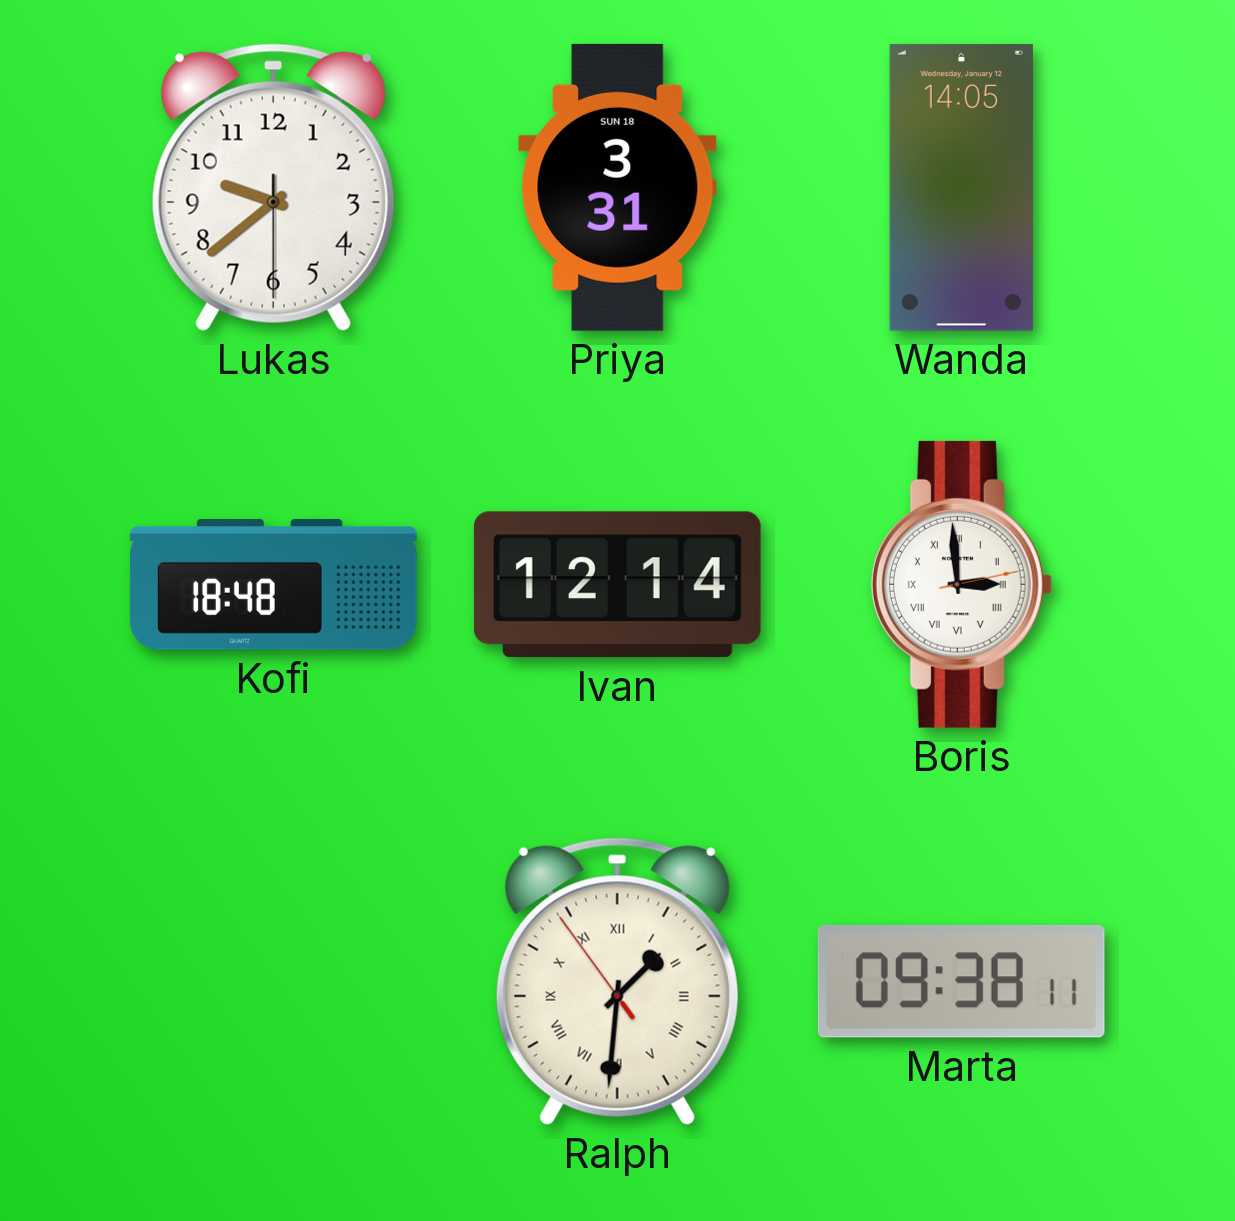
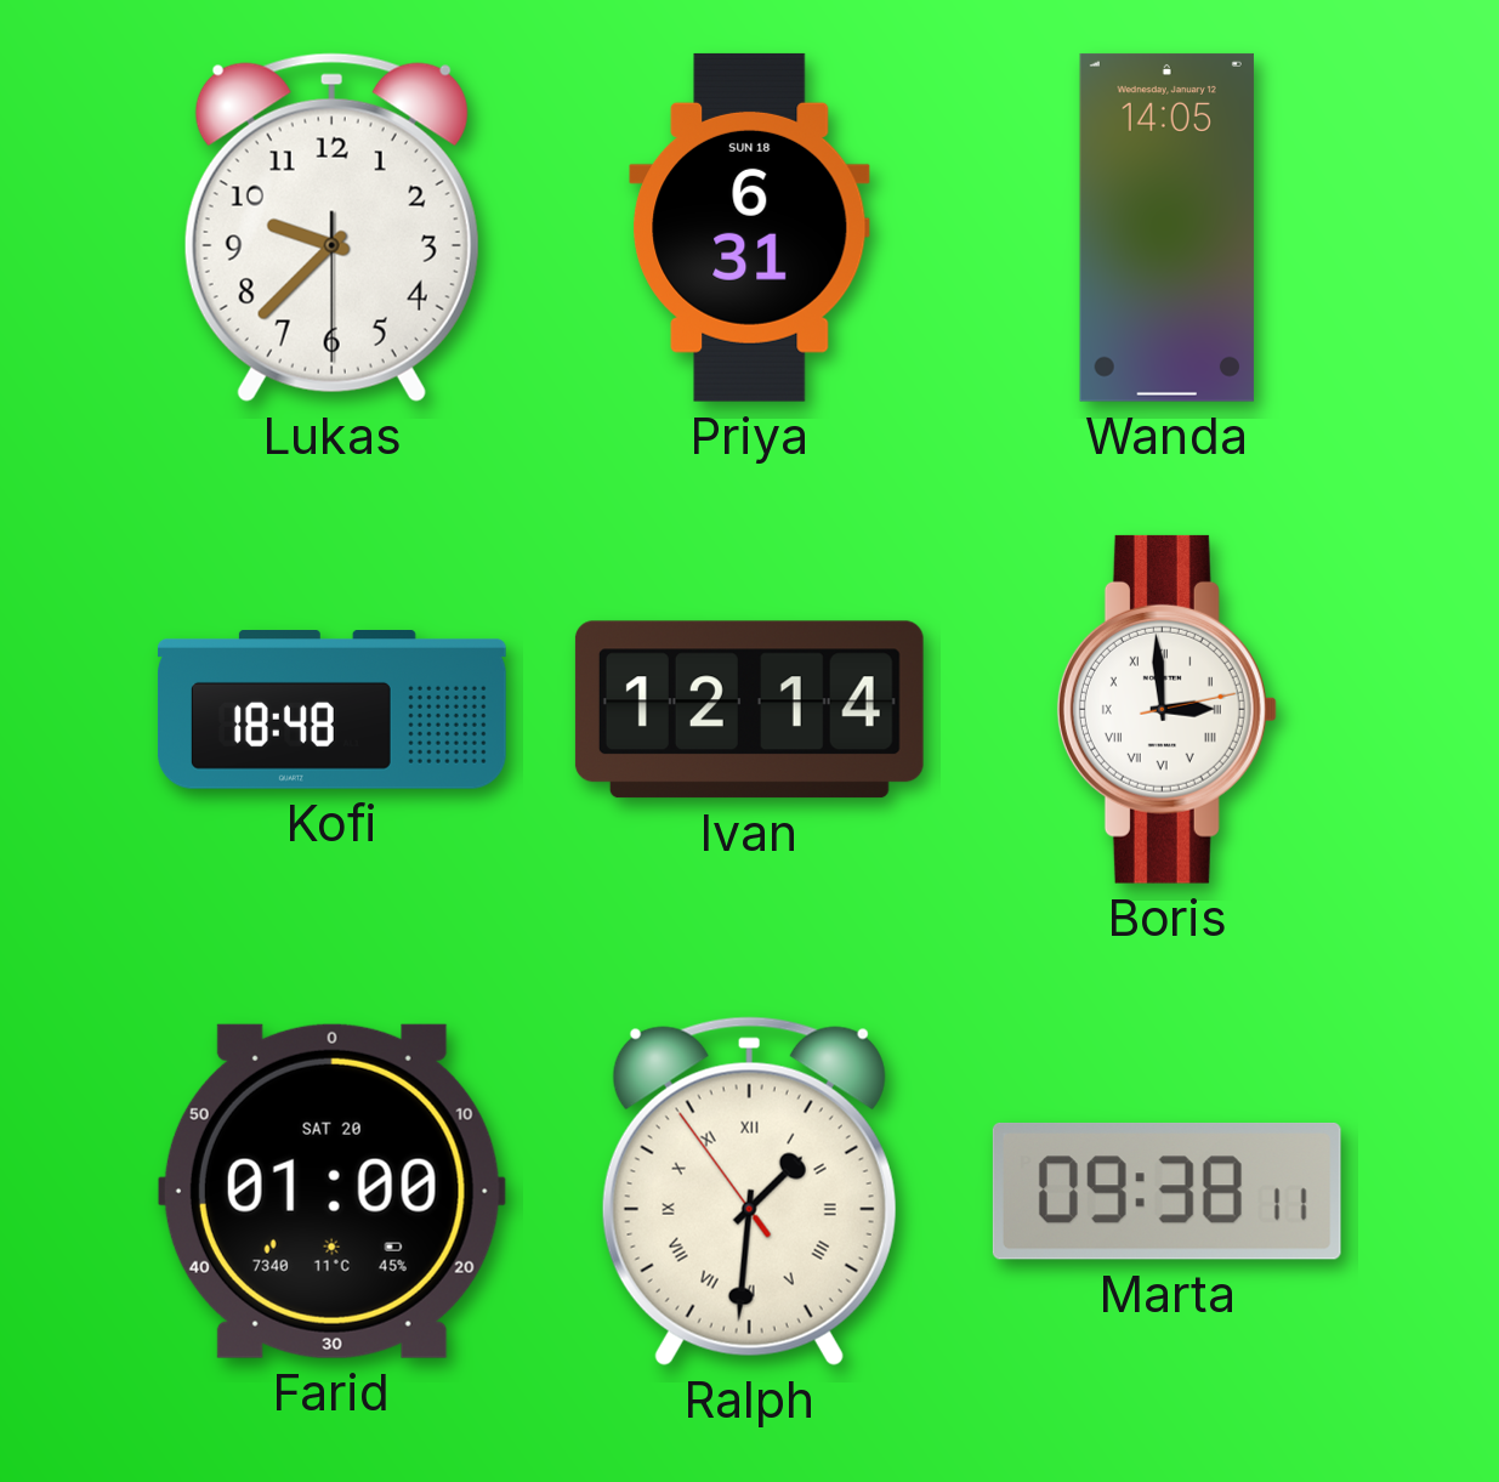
Lukas: 9:38 -> 9:37 (331, 227)
Priya: 3:31 -> 6:31 (750, 227)
Farid: none -> 01:00 (331, 1191)
